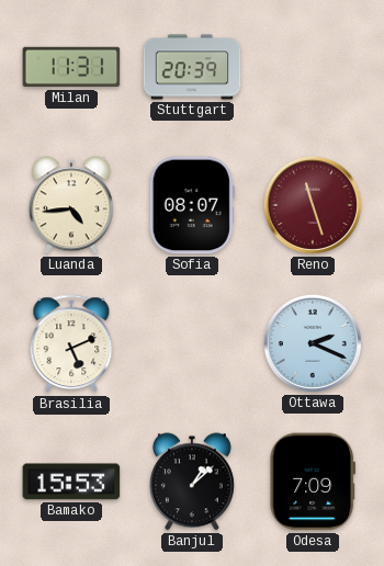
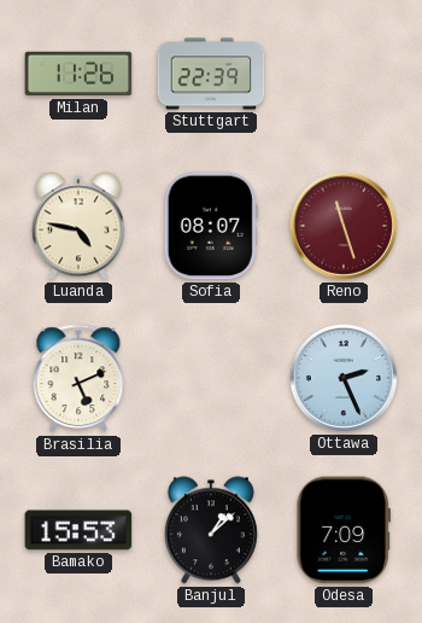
Milan: 11:31 -> 11:26 (78, 74)
Stuttgart: 20:39 -> 22:39 (211, 74)
Luanda: 4:44 -> 4:47 (78, 226)
Ottawa: 2:19 -> 2:26 (344, 378)
